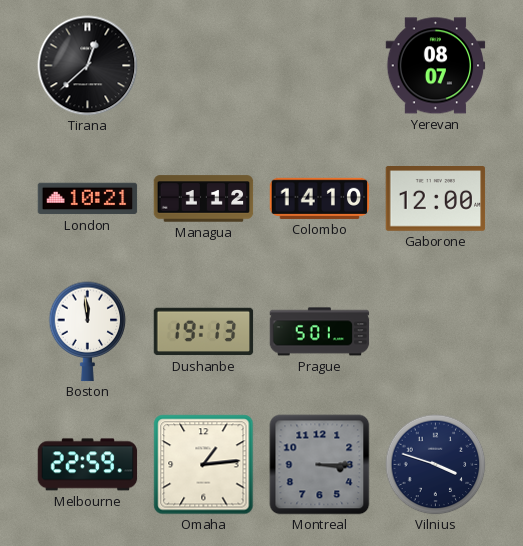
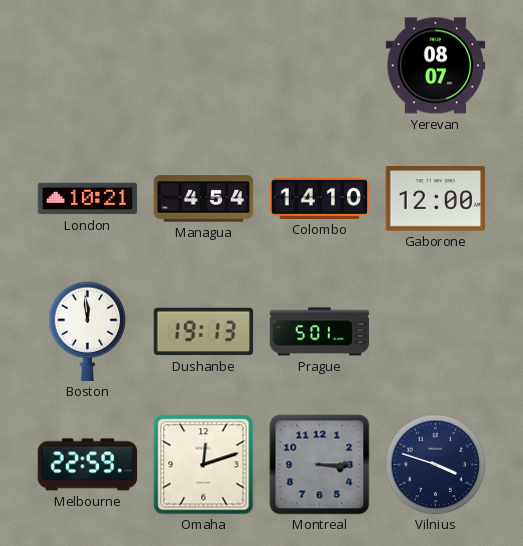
Tirana: 12:38 -> none (88, 66)
Managua: 1:12 -> 4:54 (204, 199)
Omaha: 1:14 -> 12:12 (204, 465)
